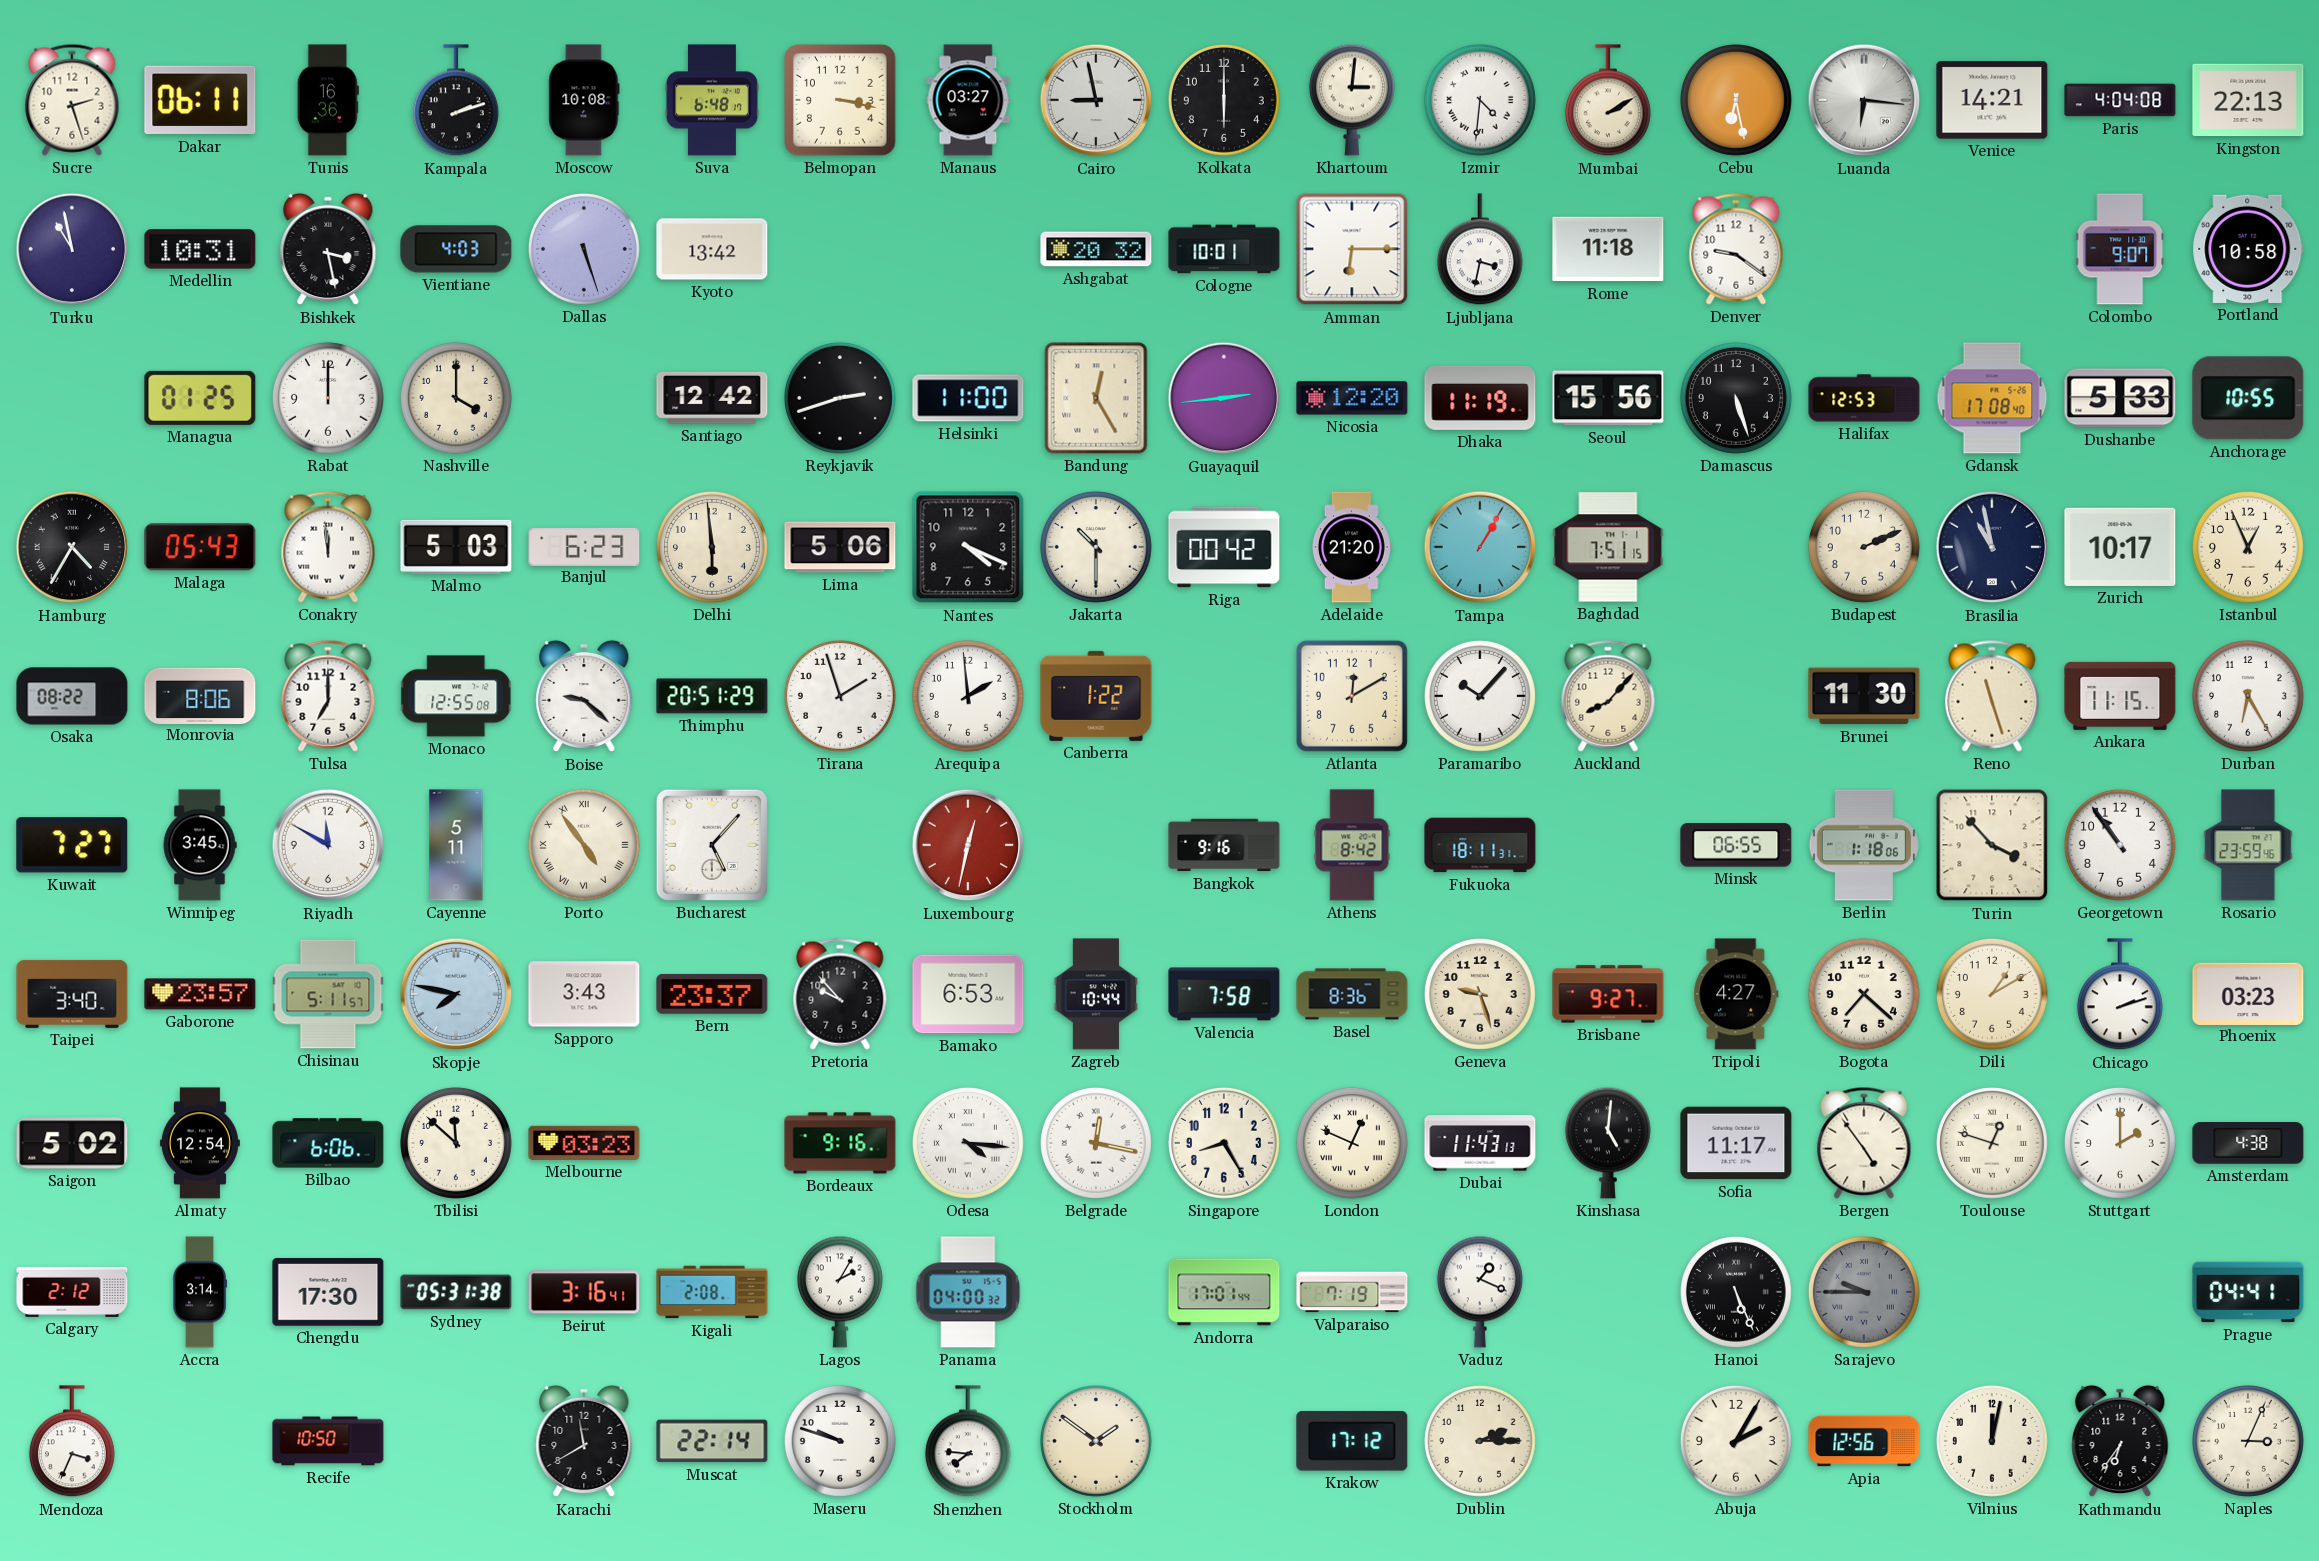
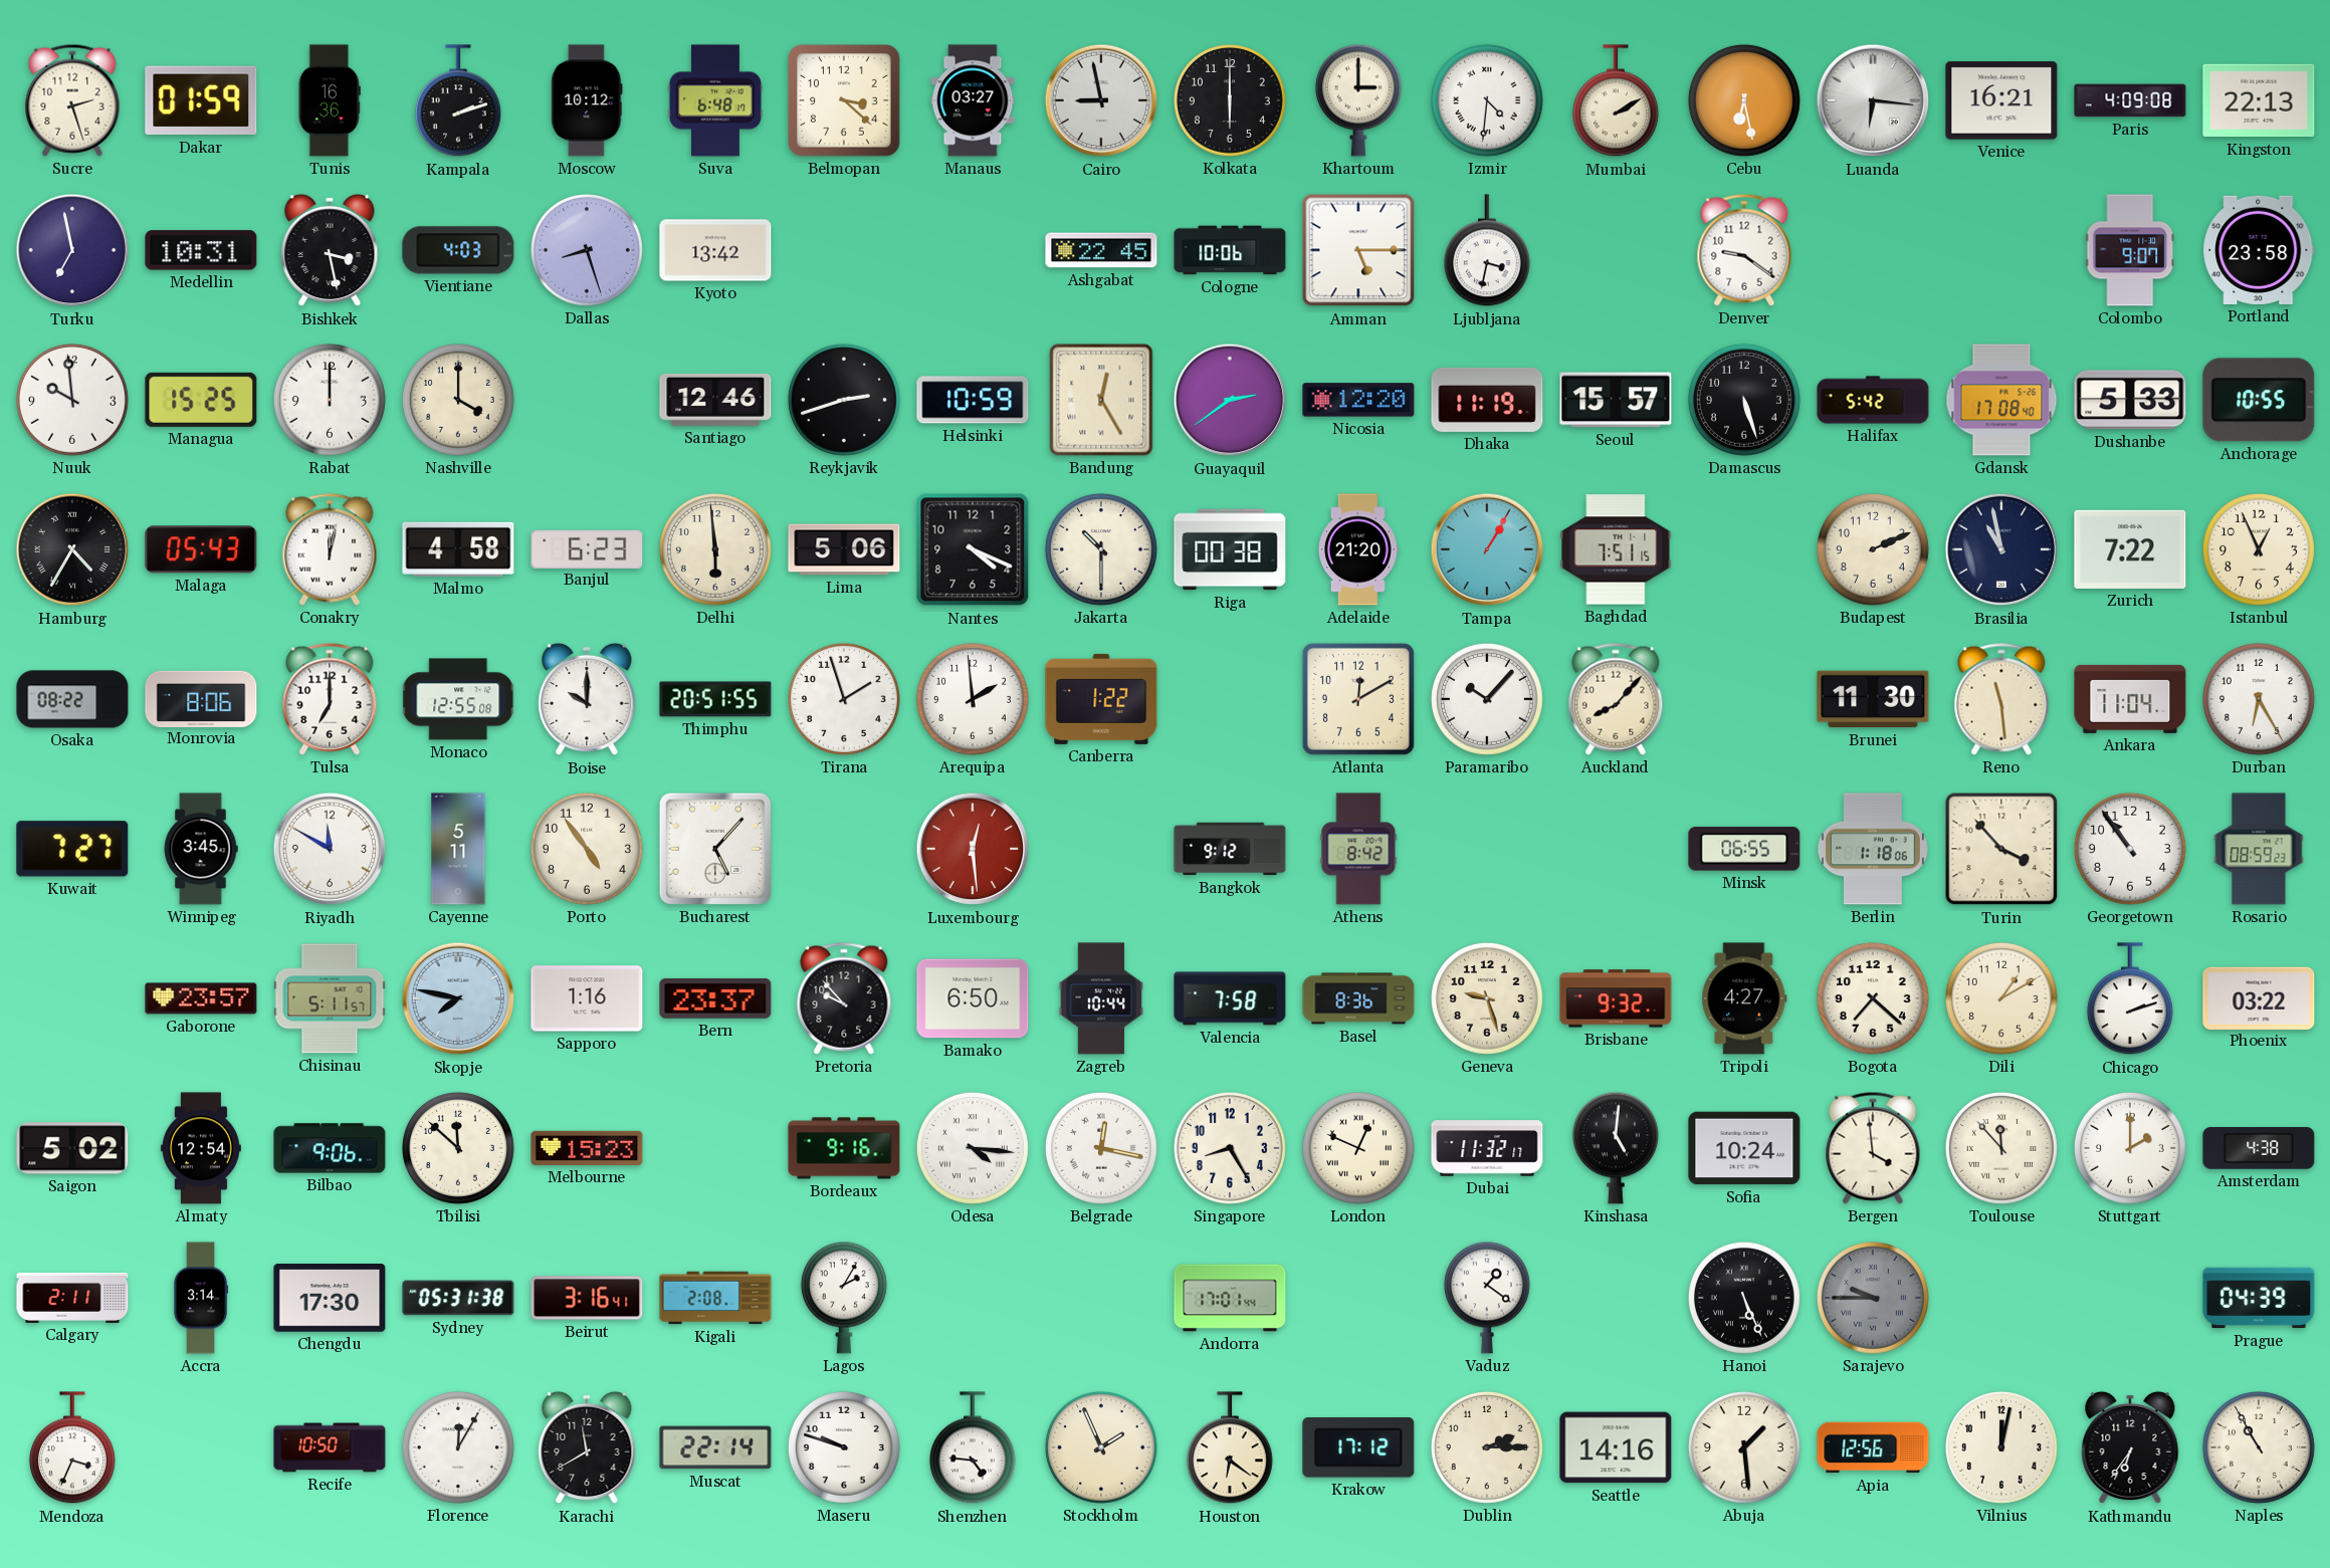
Dakar: 06:11 -> 01:59 (201, 100)
Moscow: 10:08 -> 10:12 (587, 100)
Belmopan: 3:17 -> 3:22 (845, 101)
Khartoum: 3:01 -> 3:00 (1358, 100)
Venice: 14:21 -> 16:21 (2001, 100)
Paris: 4:04 -> 4:09 (2130, 100)
Turku: 10:58 -> 6:58 (72, 250)
Dallas: 5:27 -> 8:27 (587, 250)
Ashgabat: 20:32 -> 22:45 (1101, 250)
Cologne: 10:01 -> 10:06 (1230, 250)
Amman: 6:15 -> 5:15 (1358, 250)
Rome: 11:18 -> none (1608, 249)
Portland: 10:58 -> 23:58 (2259, 250)
Nuuk: none -> 9:59 (72, 400)
Managua: 01:25 -> 15:25 (201, 400)
Santiago: 12:42 -> 12:46 (715, 400)
Helsinki: 11:00 -> 10:59 (973, 400)
Guayaquil: 2:44 -> 2:39 (1230, 400)
Seoul: 15:56 -> 15:57 (1616, 400)
Halifax: 12:53 -> 5:42 (1873, 400)
Conakry: 11:59 -> 12:02 (330, 549)
Malmo: 5:03 -> 4:58 (458, 549)
Riga: 00:42 -> 00:38 (1230, 549)
Zurich: 10:17 -> 7:22 (2130, 549)
Boise: 9:22 -> 10:00 (587, 699)
Thimphu: 20:51:29 -> 20:51:55 (715, 699)
Reno: 11:27 -> 11:29 (2001, 699)
Ankara: 11:15 -> 11:04 (2130, 699)
Porto numerals: Roman -> Arabic (587, 849)
Luxembourg: 12:32 -> 12:29 (973, 849)
Bangkok: 9:16 -> 9:12 (1230, 849)
Fukuoka: 18:11 -> none (1480, 845)
Rosario: 23:59 -> 08:59 (2259, 849)
Taipei: 3:40 -> none (72, 994)
Sapporo: 3:43 -> 1:16 (587, 998)
Bamako: 6:53 -> 6:50 (973, 998)
Brisbane: 9:27 -> 9:32 (1616, 998)
Phoenix: 03:23 -> 03:22 (2259, 997)
Bilbao: 6:06 -> 9:06 (330, 1148)
Melbourne: 03:23 -> 15:23 (587, 1148)
Dubai: 11:43 -> 11:32 (1487, 1148)
Sofia: 11:17 -> 10:24 (1744, 1148)
Bergen: 4:54 -> 3:59 (1873, 1148)
Toulouse: 12:48 -> 11:53 (2001, 1148)
Calgary: 2:12 -> 2:11 (72, 1298)
Panama: 04:00 -> none (968, 1292)
Valparaiso: 7:19 -> none (1352, 1292)
Vaduz: 1:19 -> 1:21 (1487, 1298)
Prague: 04:41 -> 04:39 (2259, 1298)
Florence: none -> 12:05 (458, 1447)
Shenzhen: 7:46 -> 4:46 (973, 1448)
Stockholm: 1:51 -> 1:56 (1101, 1447)
Houston: none -> 6:21 (1230, 1448)
Seattle: none -> 14:16 (1616, 1447)
Abuja: 2:05 -> 1:29 (1744, 1447)
Naples: 3:04 -> 10:55 (2259, 1447)
